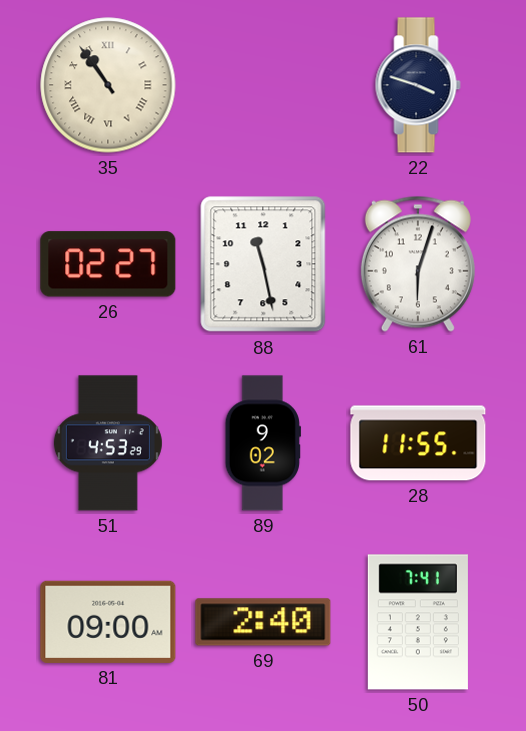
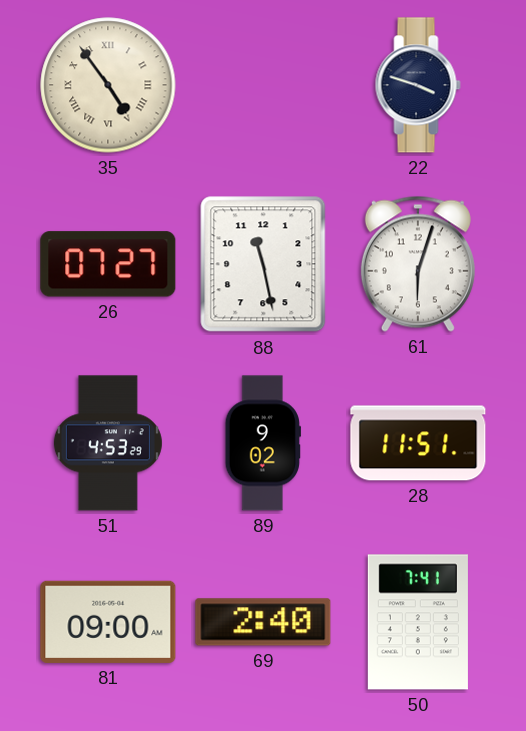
35: 10:54 -> 4:54 (108, 85)
26: 02:27 -> 07:27 (108, 264)
28: 11:55 -> 11:51 (418, 443)
